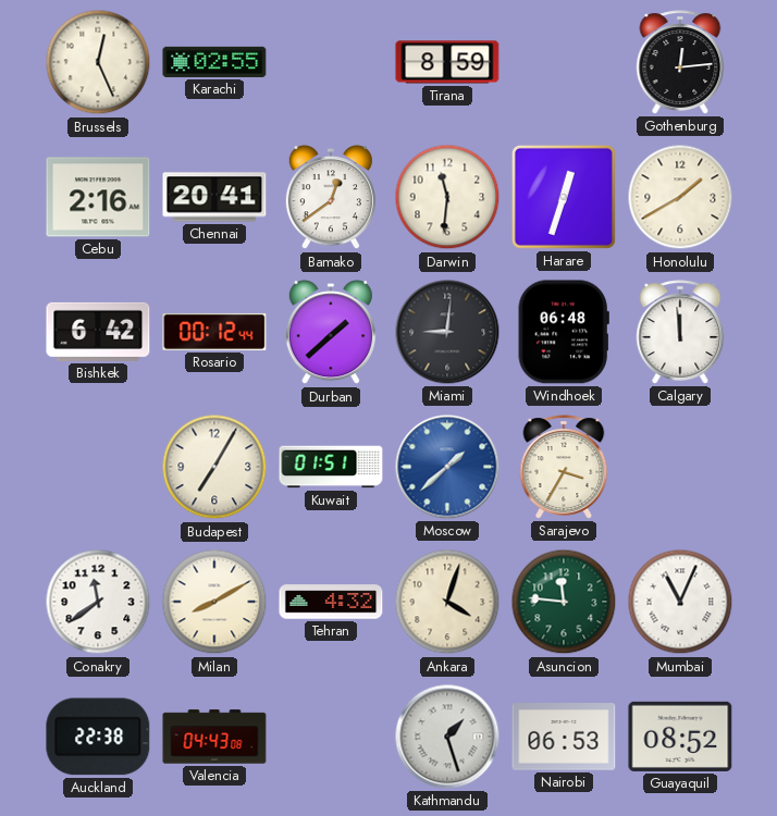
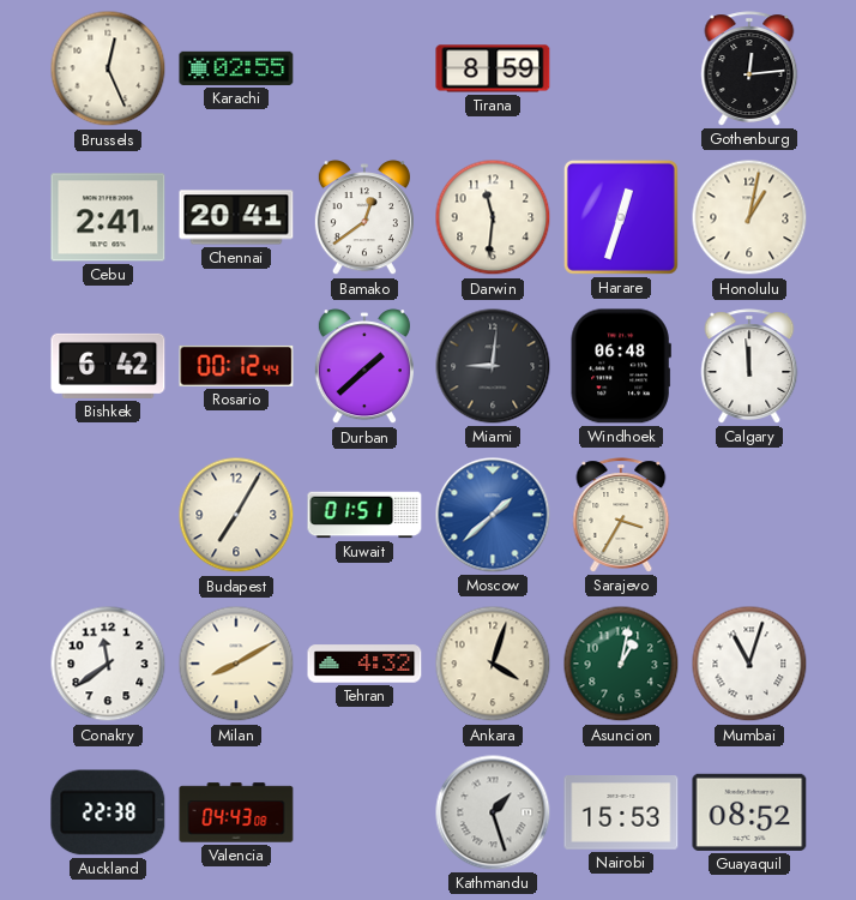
Cebu: 2:16 -> 2:41 (108, 217)
Honolulu: 1:40 -> 1:02 (749, 217)
Asuncion: 11:46 -> 1:02 (621, 664)
Mumbai: 11:04 -> 11:03 (749, 664)
Nairobi: 06:53 -> 15:53 (621, 812)
